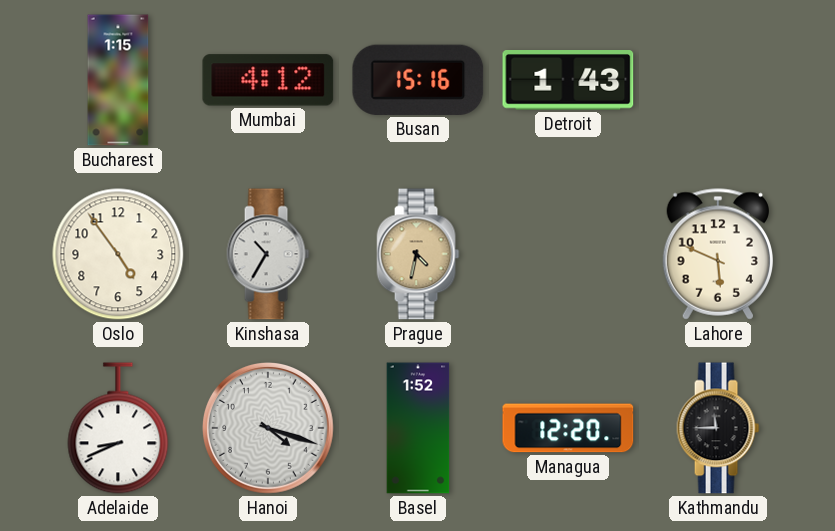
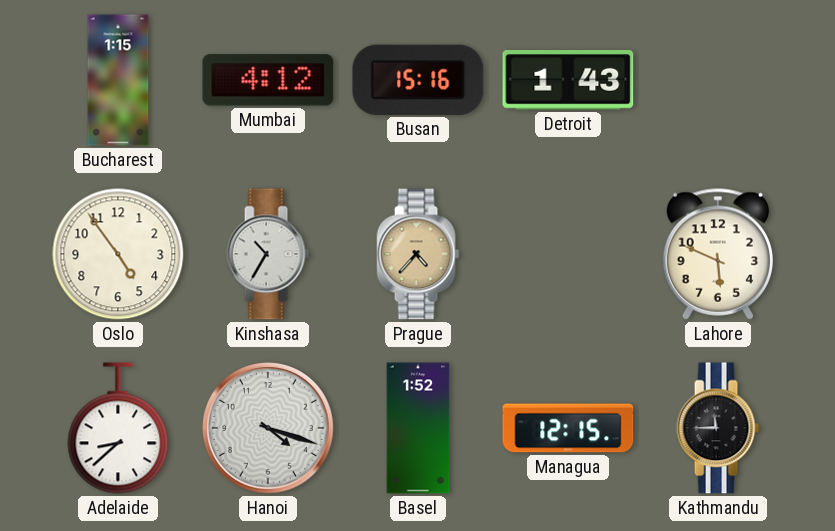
Prague: 4:32 -> 4:37 (418, 254)
Adelaide: 8:41 -> 8:38 (118, 428)
Managua: 12:20 -> 12:15 (568, 428)
